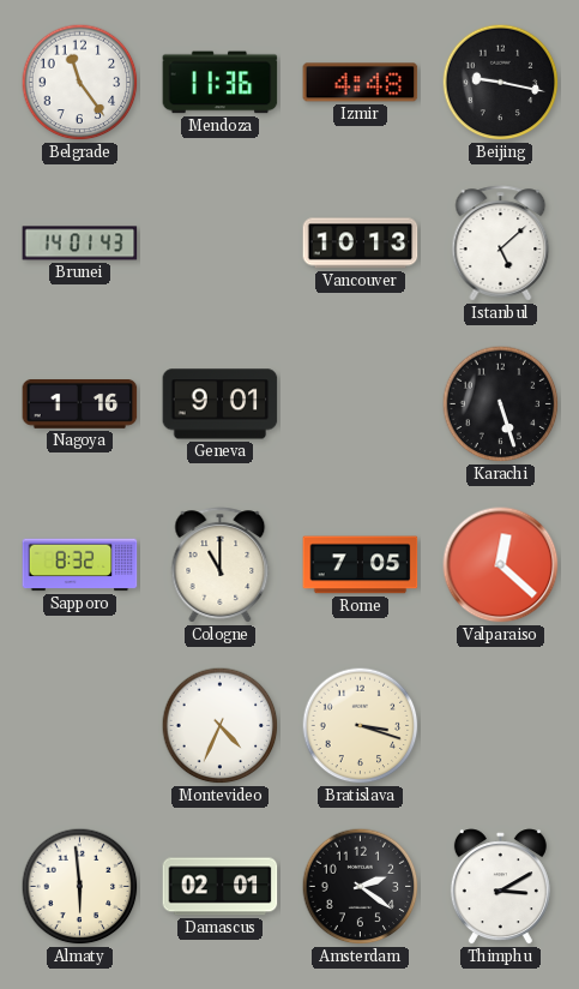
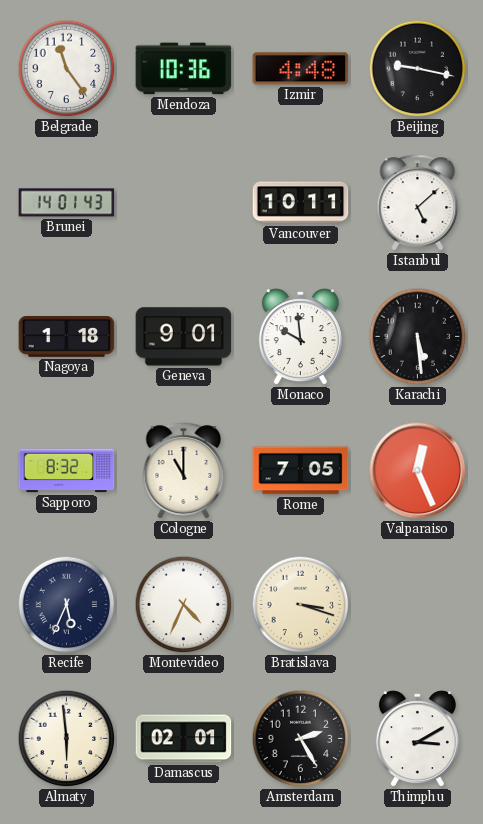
Mendoza: 11:36 -> 10:36 (184, 69)
Vancouver: 10:13 -> 10:11 (301, 203)
Nagoya: 1:16 -> 1:18 (67, 337)
Monaco: none -> 9:59 (300, 337)
Karachi: 5:27 -> 5:29 (418, 337)
Valparaiso: 12:22 -> 12:26 (418, 471)
Recife: none -> 5:34 (67, 605)
Amsterdam: 2:21 -> 2:25 (301, 739)
